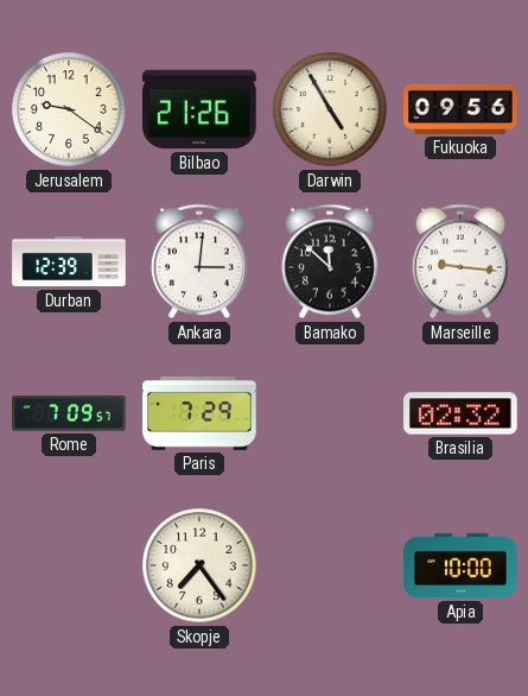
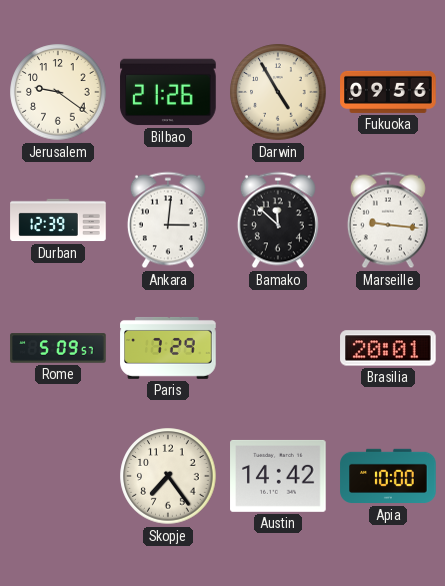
Rome: 7:09 -> 5:09 (58, 348)
Brasilia: 02:32 -> 20:01 (388, 348)
Austin: none -> 14:42 (278, 476)
